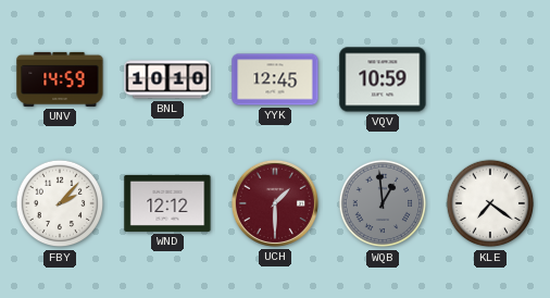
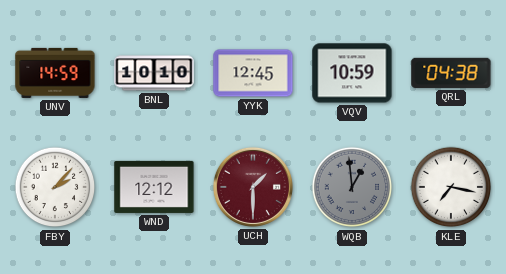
QRL: none -> 04:38 (451, 73)
KLE: 7:21 -> 7:17 (451, 187)
